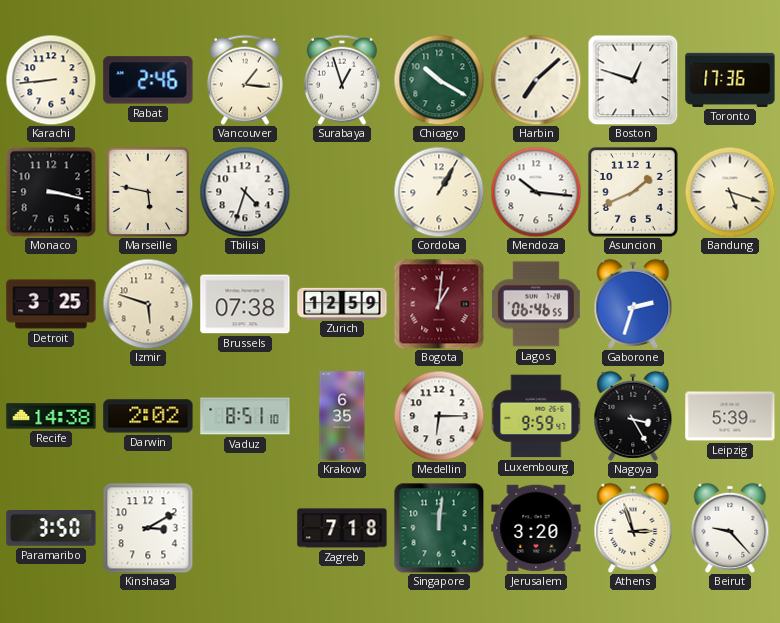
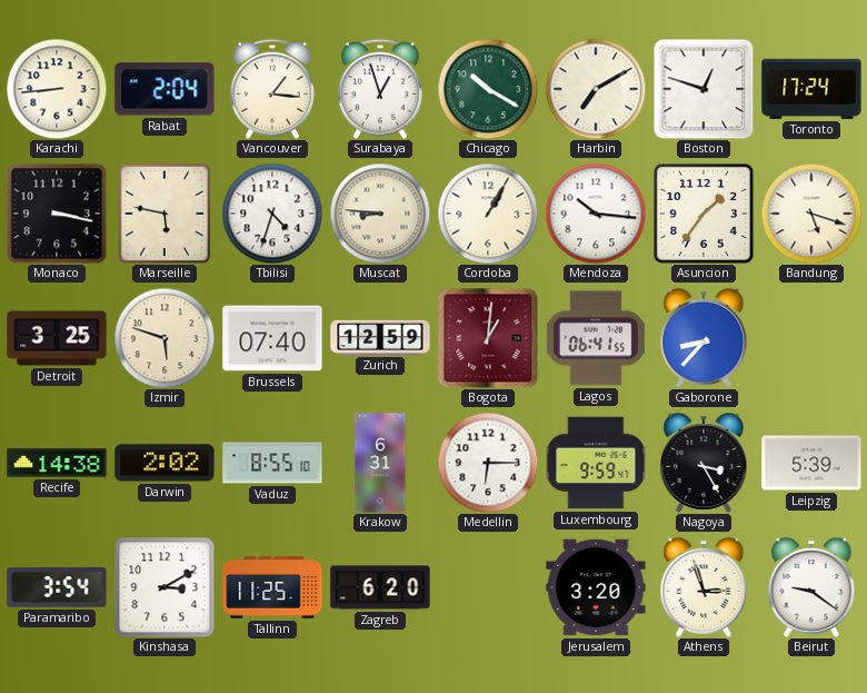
Rabat: 2:46 -> 2:04 (165, 89)
Harbin: 7:08 -> 7:10 (596, 89)
Toronto: 17:36 -> 17:24 (811, 89)
Muscat: none -> 8:46 (380, 214)
Asuncion: 1:41 -> 1:36 (704, 214)
Brussels: 07:38 -> 07:40 (272, 338)
Lagos: 06:46 -> 06:41 (596, 338)
Gaborone: 2:33 -> 8:37 (704, 338)
Vaduz: 8:51 -> 8:55 (272, 463)
Krakow: 6:35 -> 6:31 (380, 463)
Paramaribo: 3:50 -> 3:54 (57, 588)
Tallinn: none -> 11:25 (272, 587)
Zagreb: 7:18 -> 6:20 (380, 587)
Singapore: 12:01 -> none (439, 528)
Beirut: 9:23 -> 9:21 (811, 587)
